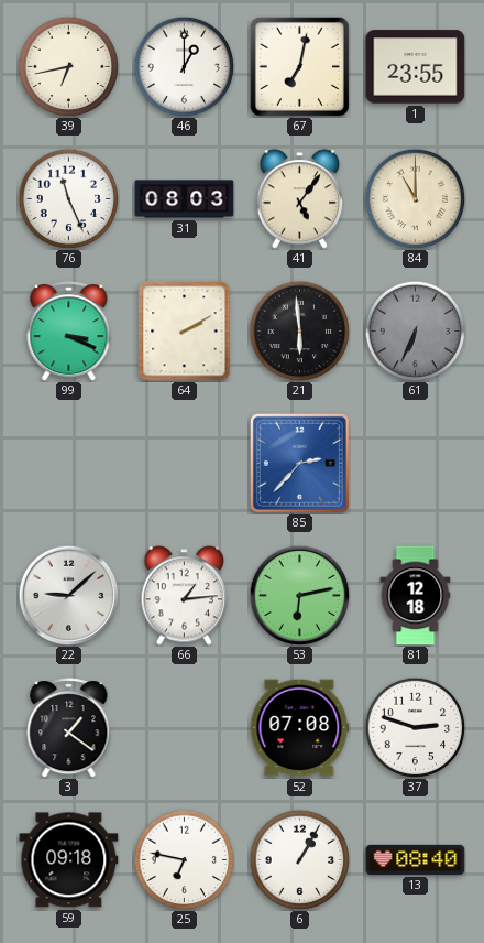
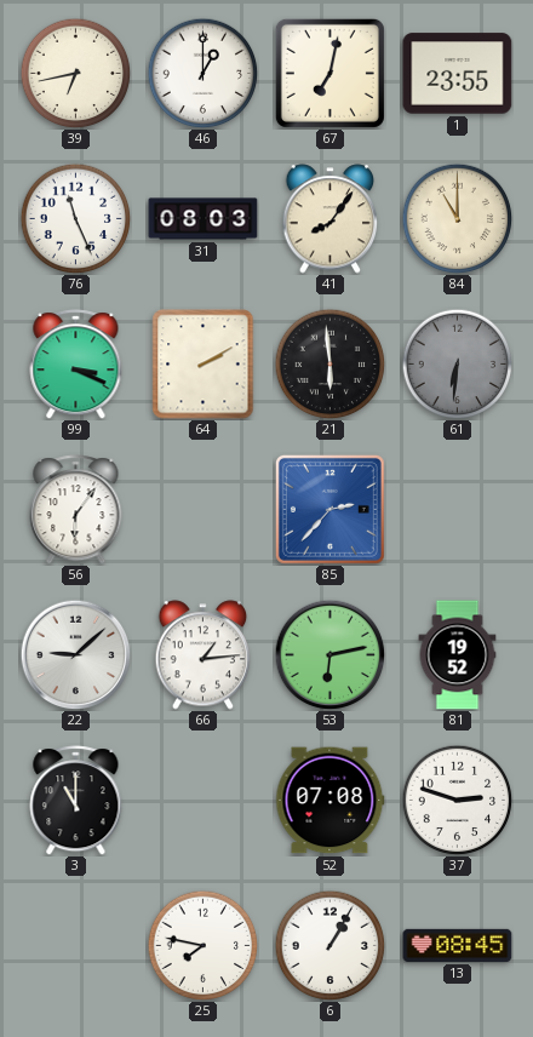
41: 5:06 -> 8:06 (331, 219)
61: 6:34 -> 6:31 (457, 363)
56: none -> 6:06 (76, 510)
81: 12:18 -> 19:52 (458, 655)
3: 1:21 -> 11:00 (76, 801)
59: 09:18 -> none (69, 860)
25: 6:47 -> 7:47 (202, 945)
13: 08:40 -> 08:45 (458, 945)
